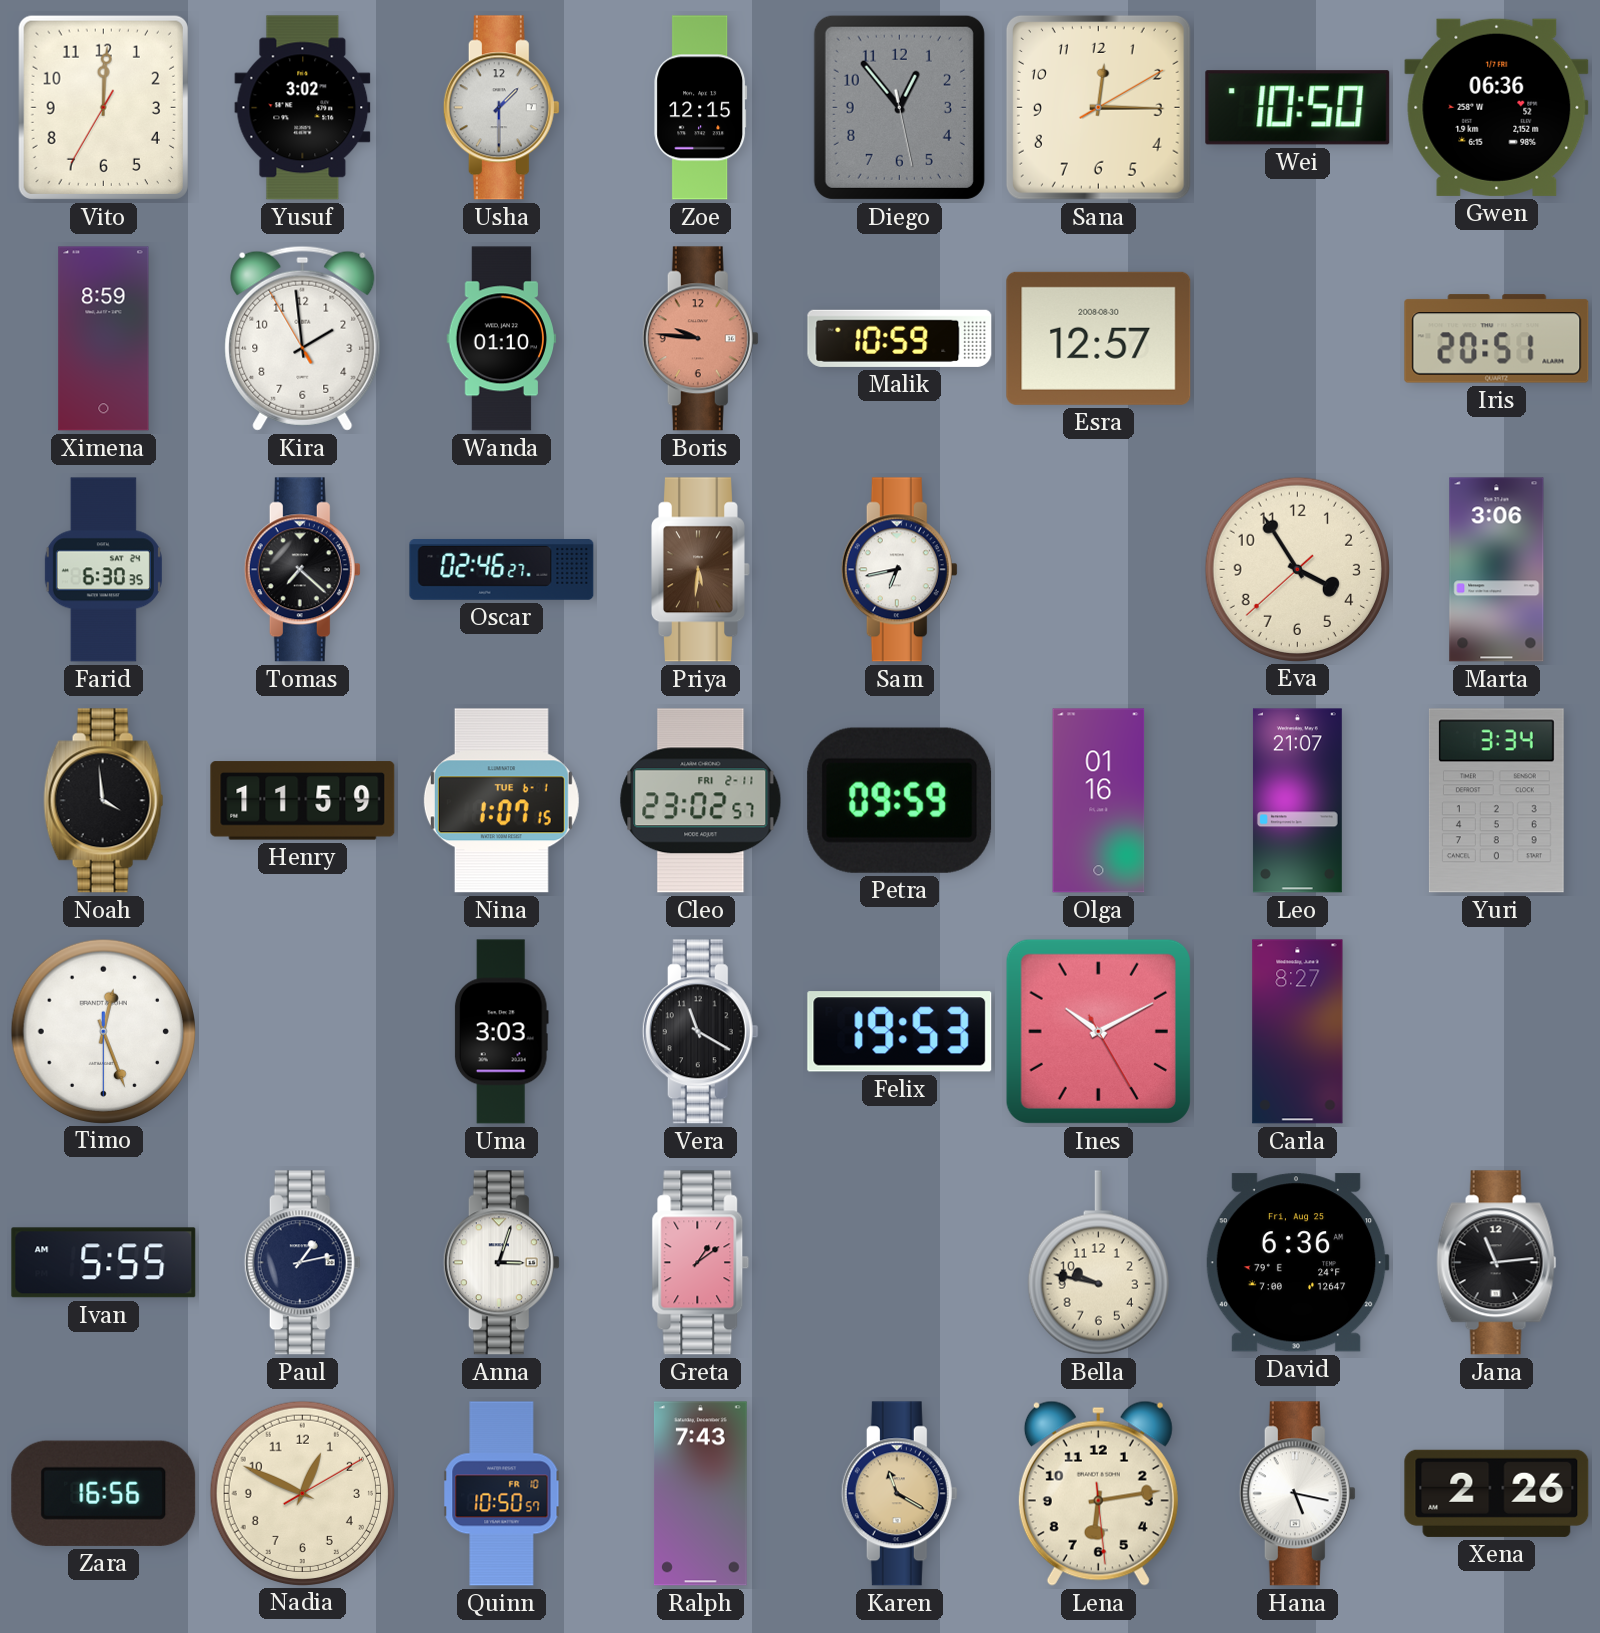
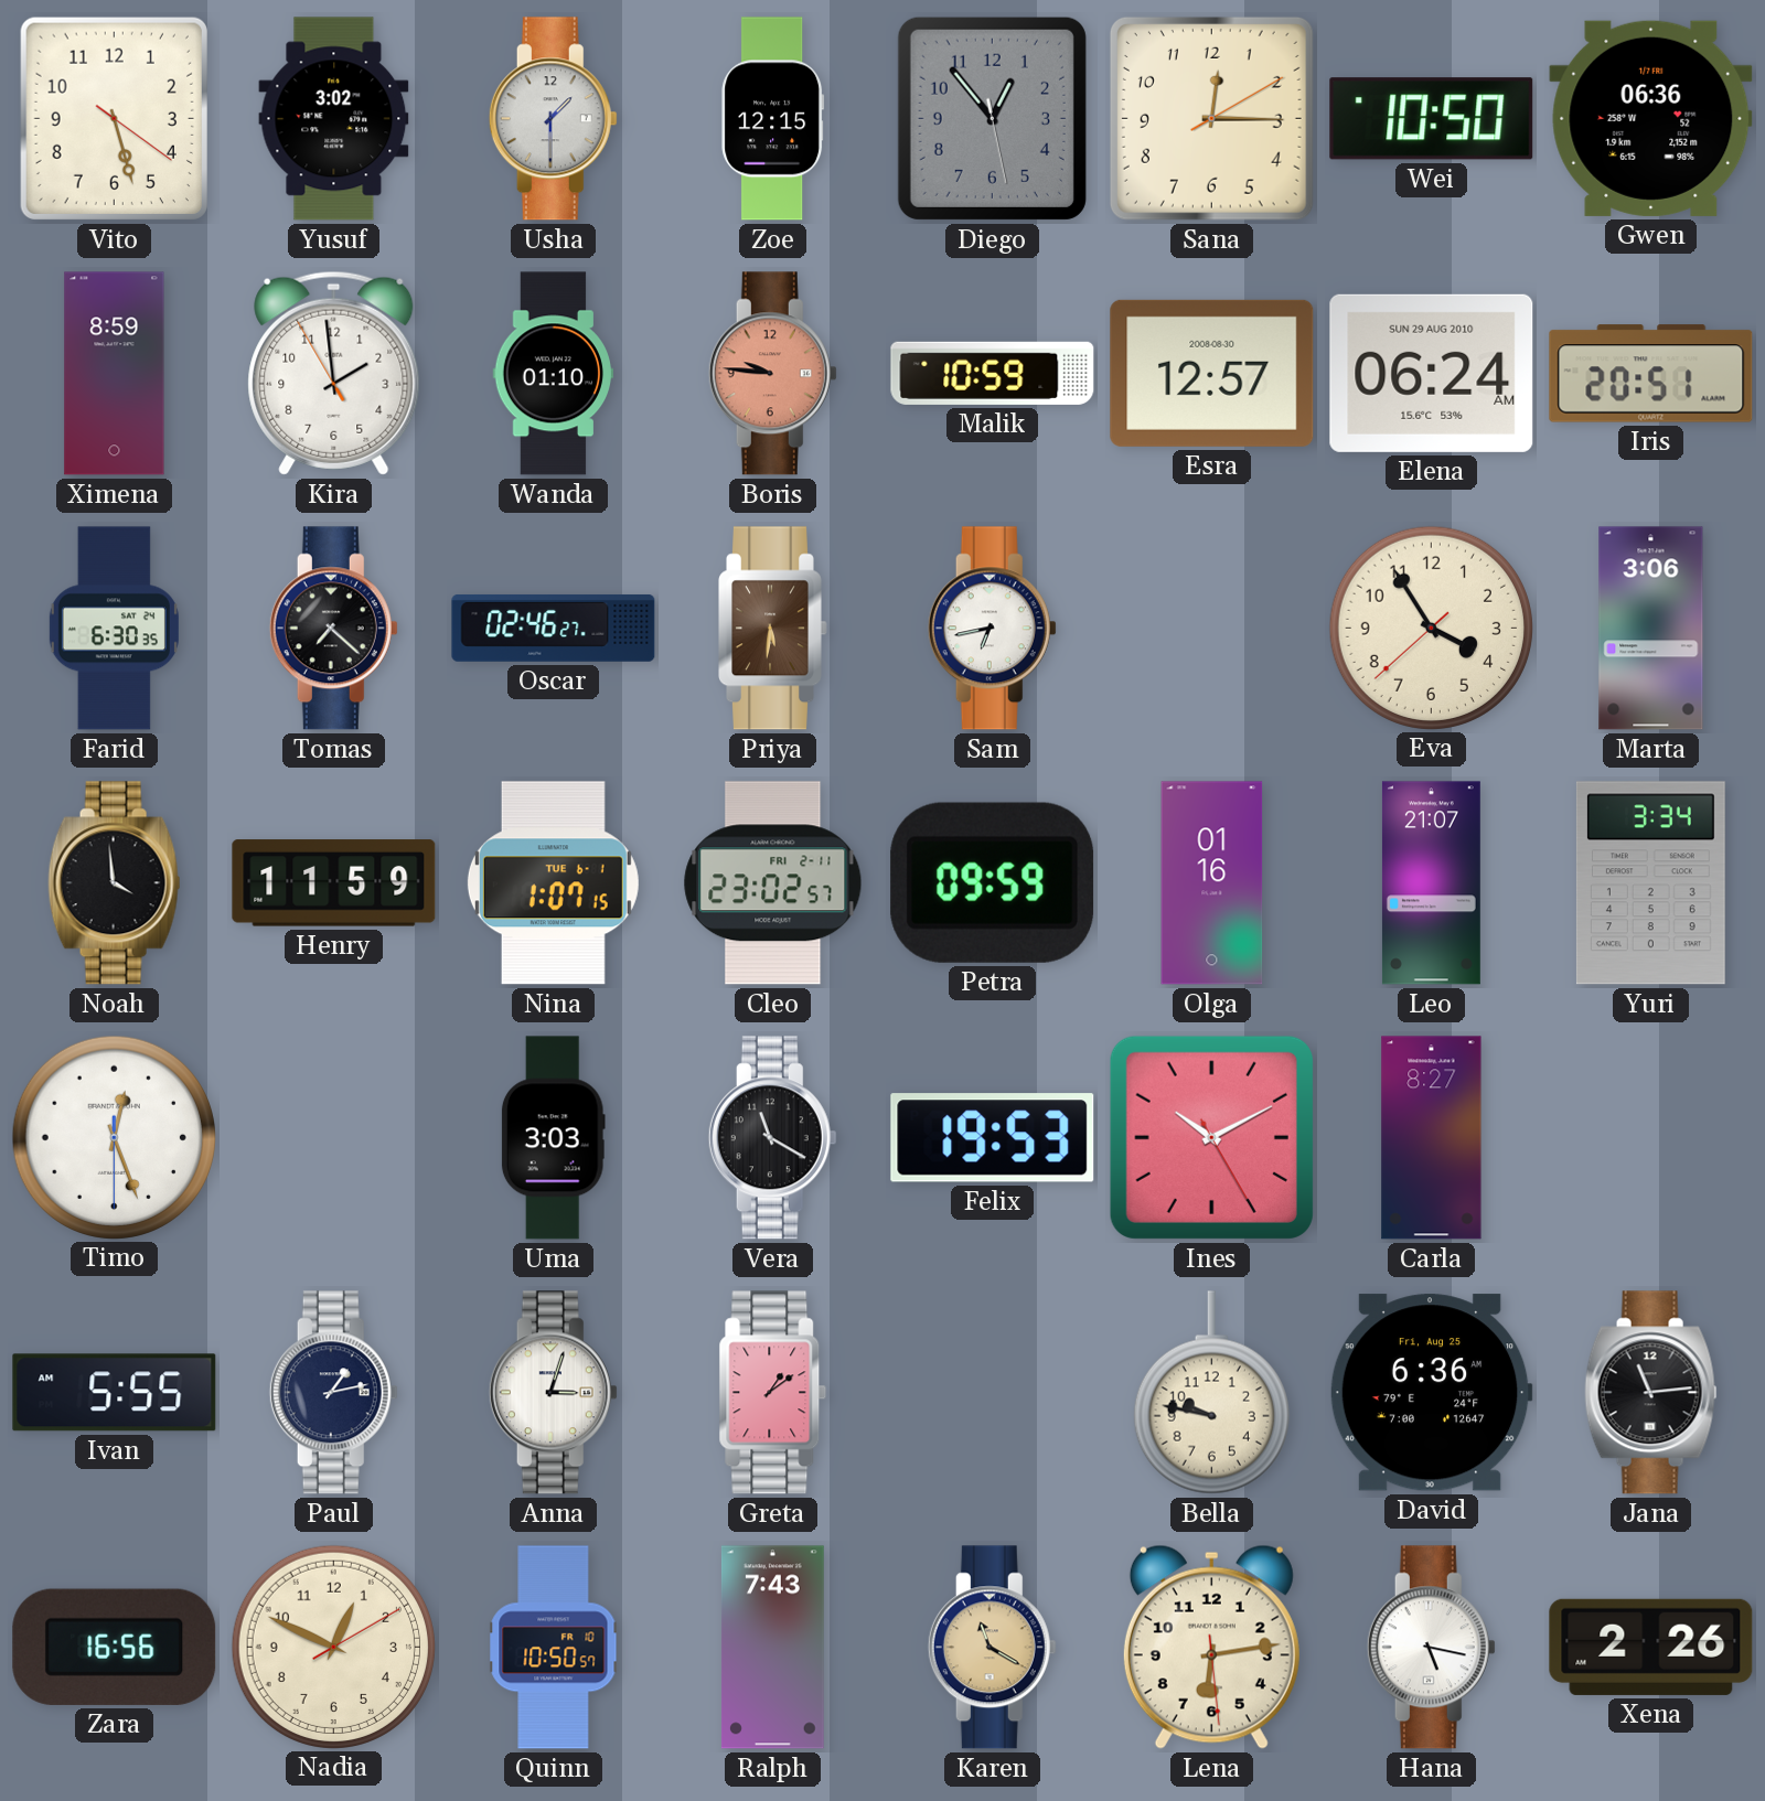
Vito: 12:00 -> 5:27 (114, 118)
Elena: none -> 06:24 (1432, 373)
